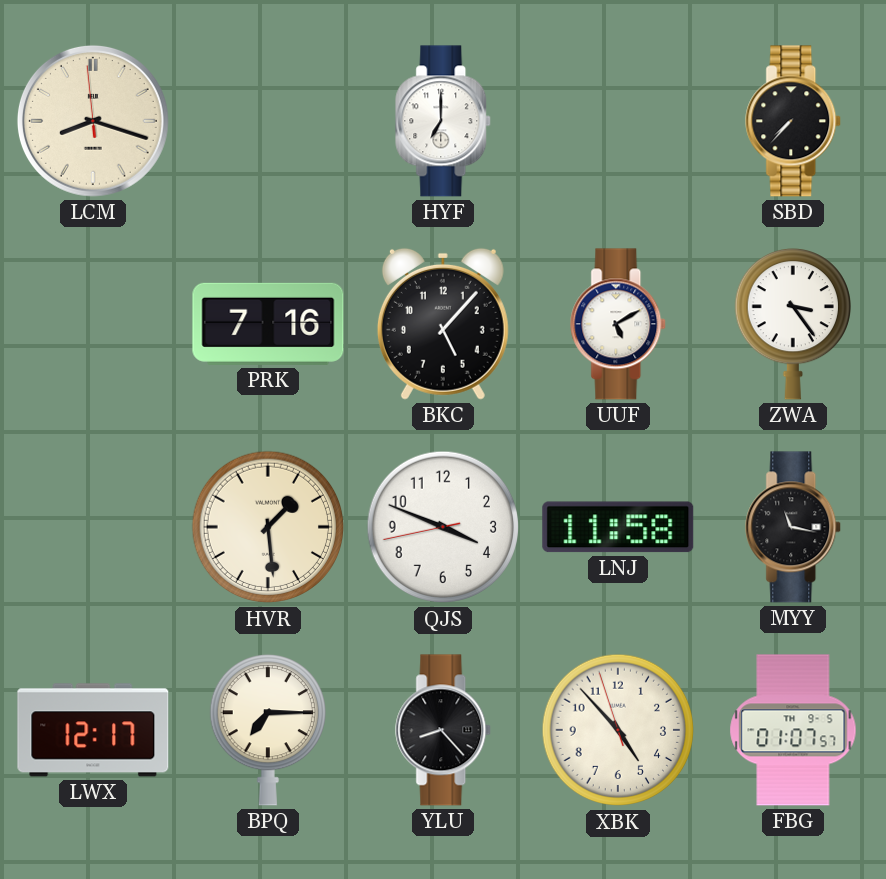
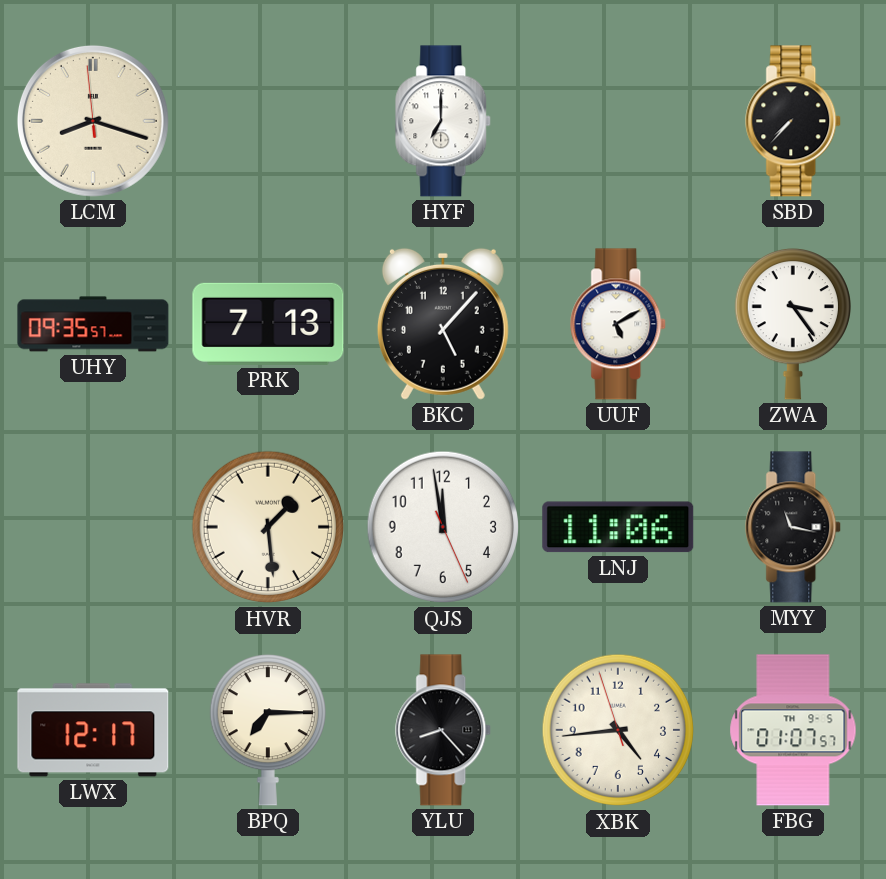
UHY: none -> 09:35 (93, 324)
PRK: 7:16 -> 7:13 (268, 324)
QJS: 3:48 -> 11:58 (443, 527)
LNJ: 11:58 -> 11:06 (618, 527)
XBK: 4:52 -> 4:43 (618, 730)
